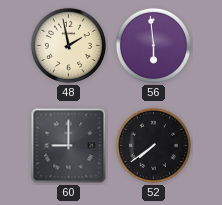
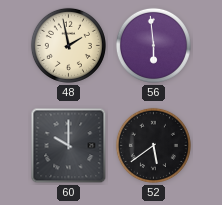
60: 9:00 -> 10:00 (69, 146)
52: 7:39 -> 5:39 (153, 145)
